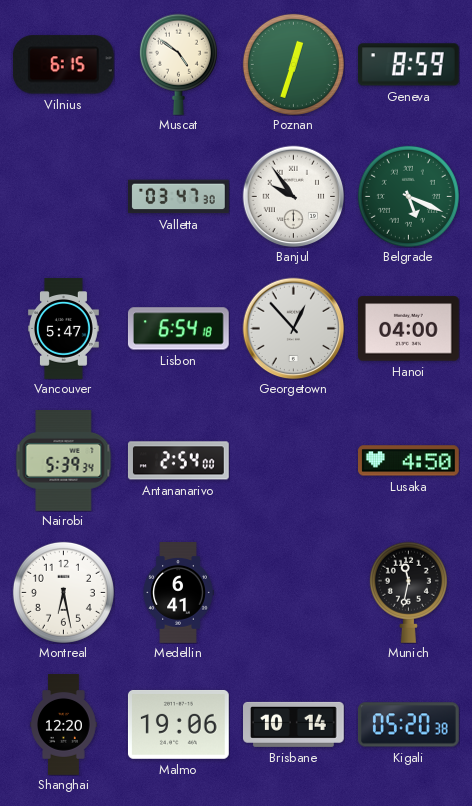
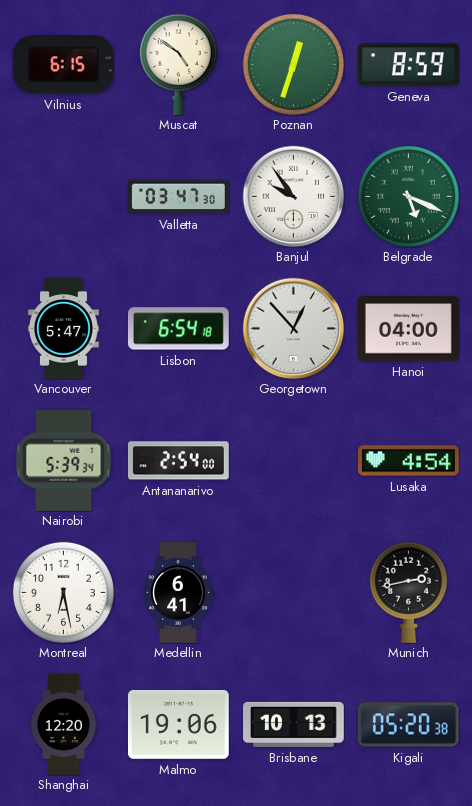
Lusaka: 4:50 -> 4:54 (409, 461)
Munich: 11:32 -> 2:43 (408, 592)
Brisbane: 10:14 -> 10:13 (294, 724)
